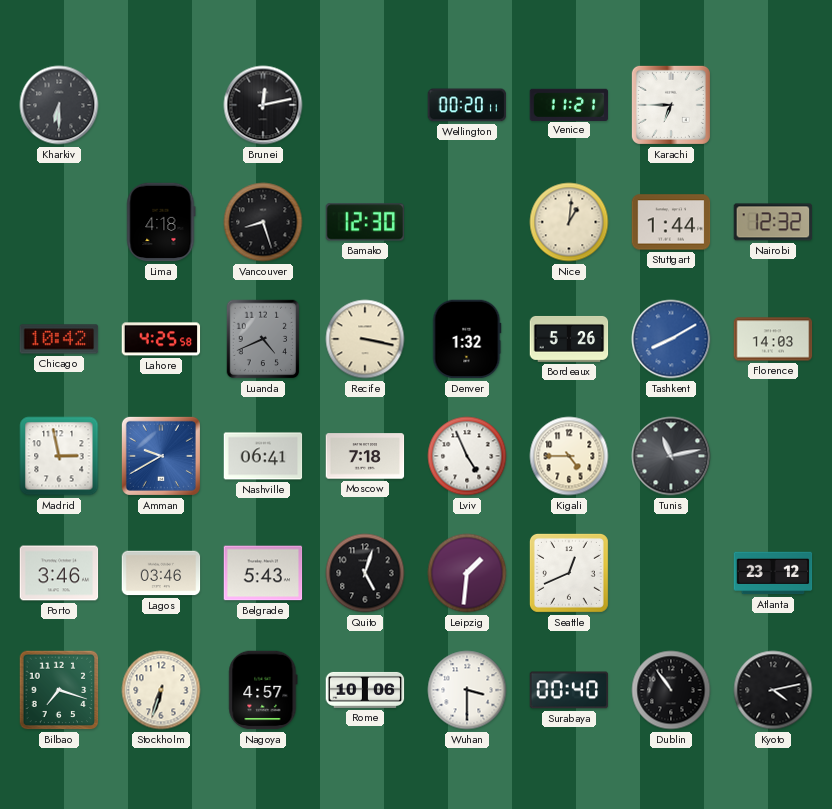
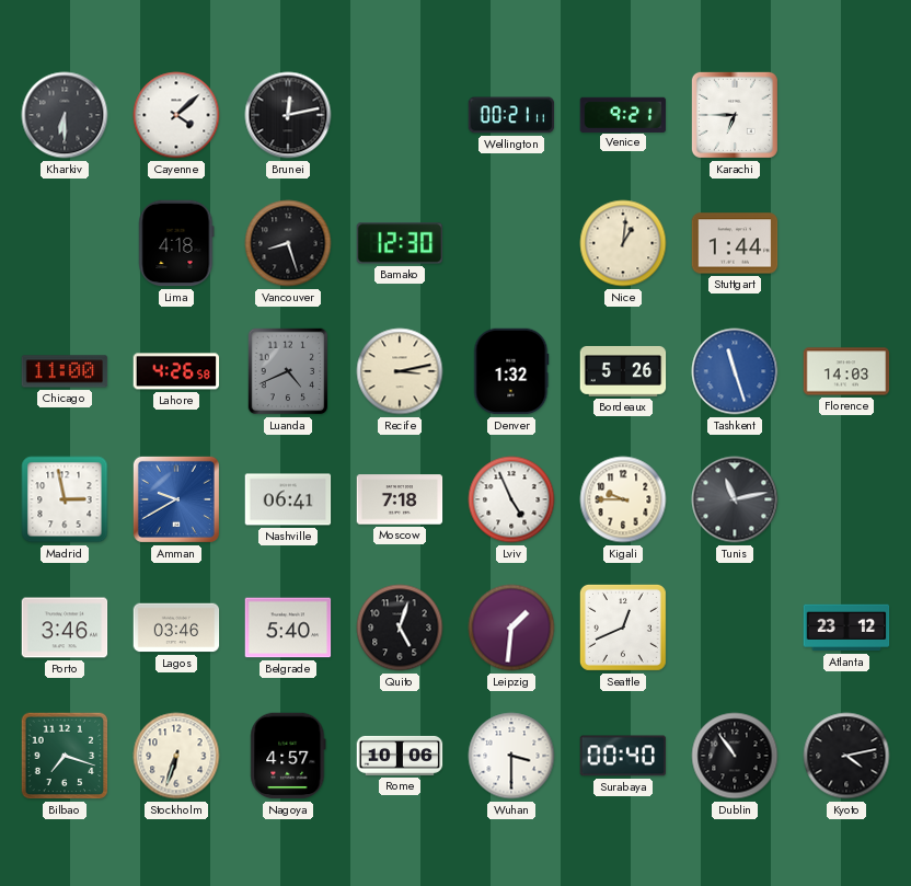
Cayenne: none -> 4:08 (176, 115)
Wellington: 00:20 -> 00:21 (511, 115)
Venice: 11:21 -> 9:21 (623, 114)
Nairobi: 12:32 -> none (773, 222)
Chicago: 10:42 -> 11:00 (65, 371)
Lahore: 4:25 -> 4:26 (176, 371)
Recife: 3:17 -> 3:13 (400, 371)
Tashkent: 8:10 -> 11:27 (735, 371)
Kigali: 4:45 -> 9:45 (623, 499)
Belgrade: 5:43 -> 5:40 (288, 628)
